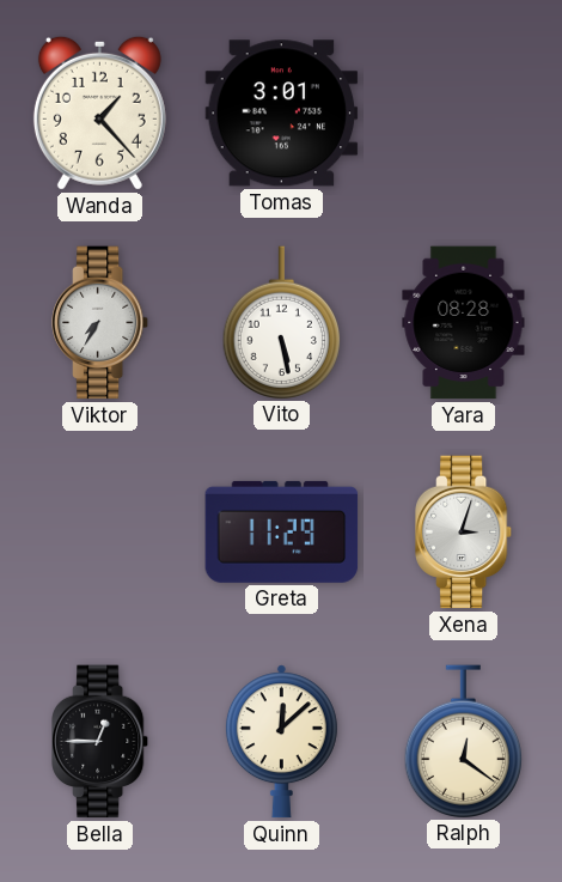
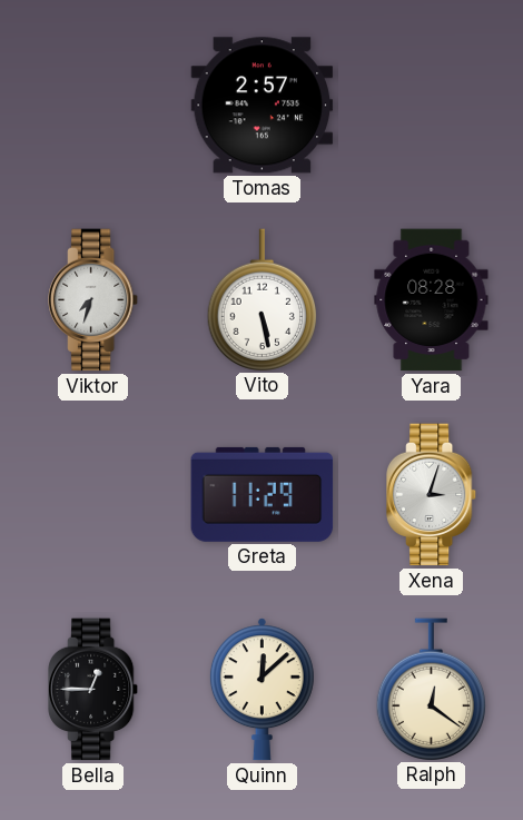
Wanda: 1:23 -> none (99, 112)
Tomas: 3:01 -> 2:57 (263, 106)
Viktor: 7:35 -> 7:33 (95, 300)
